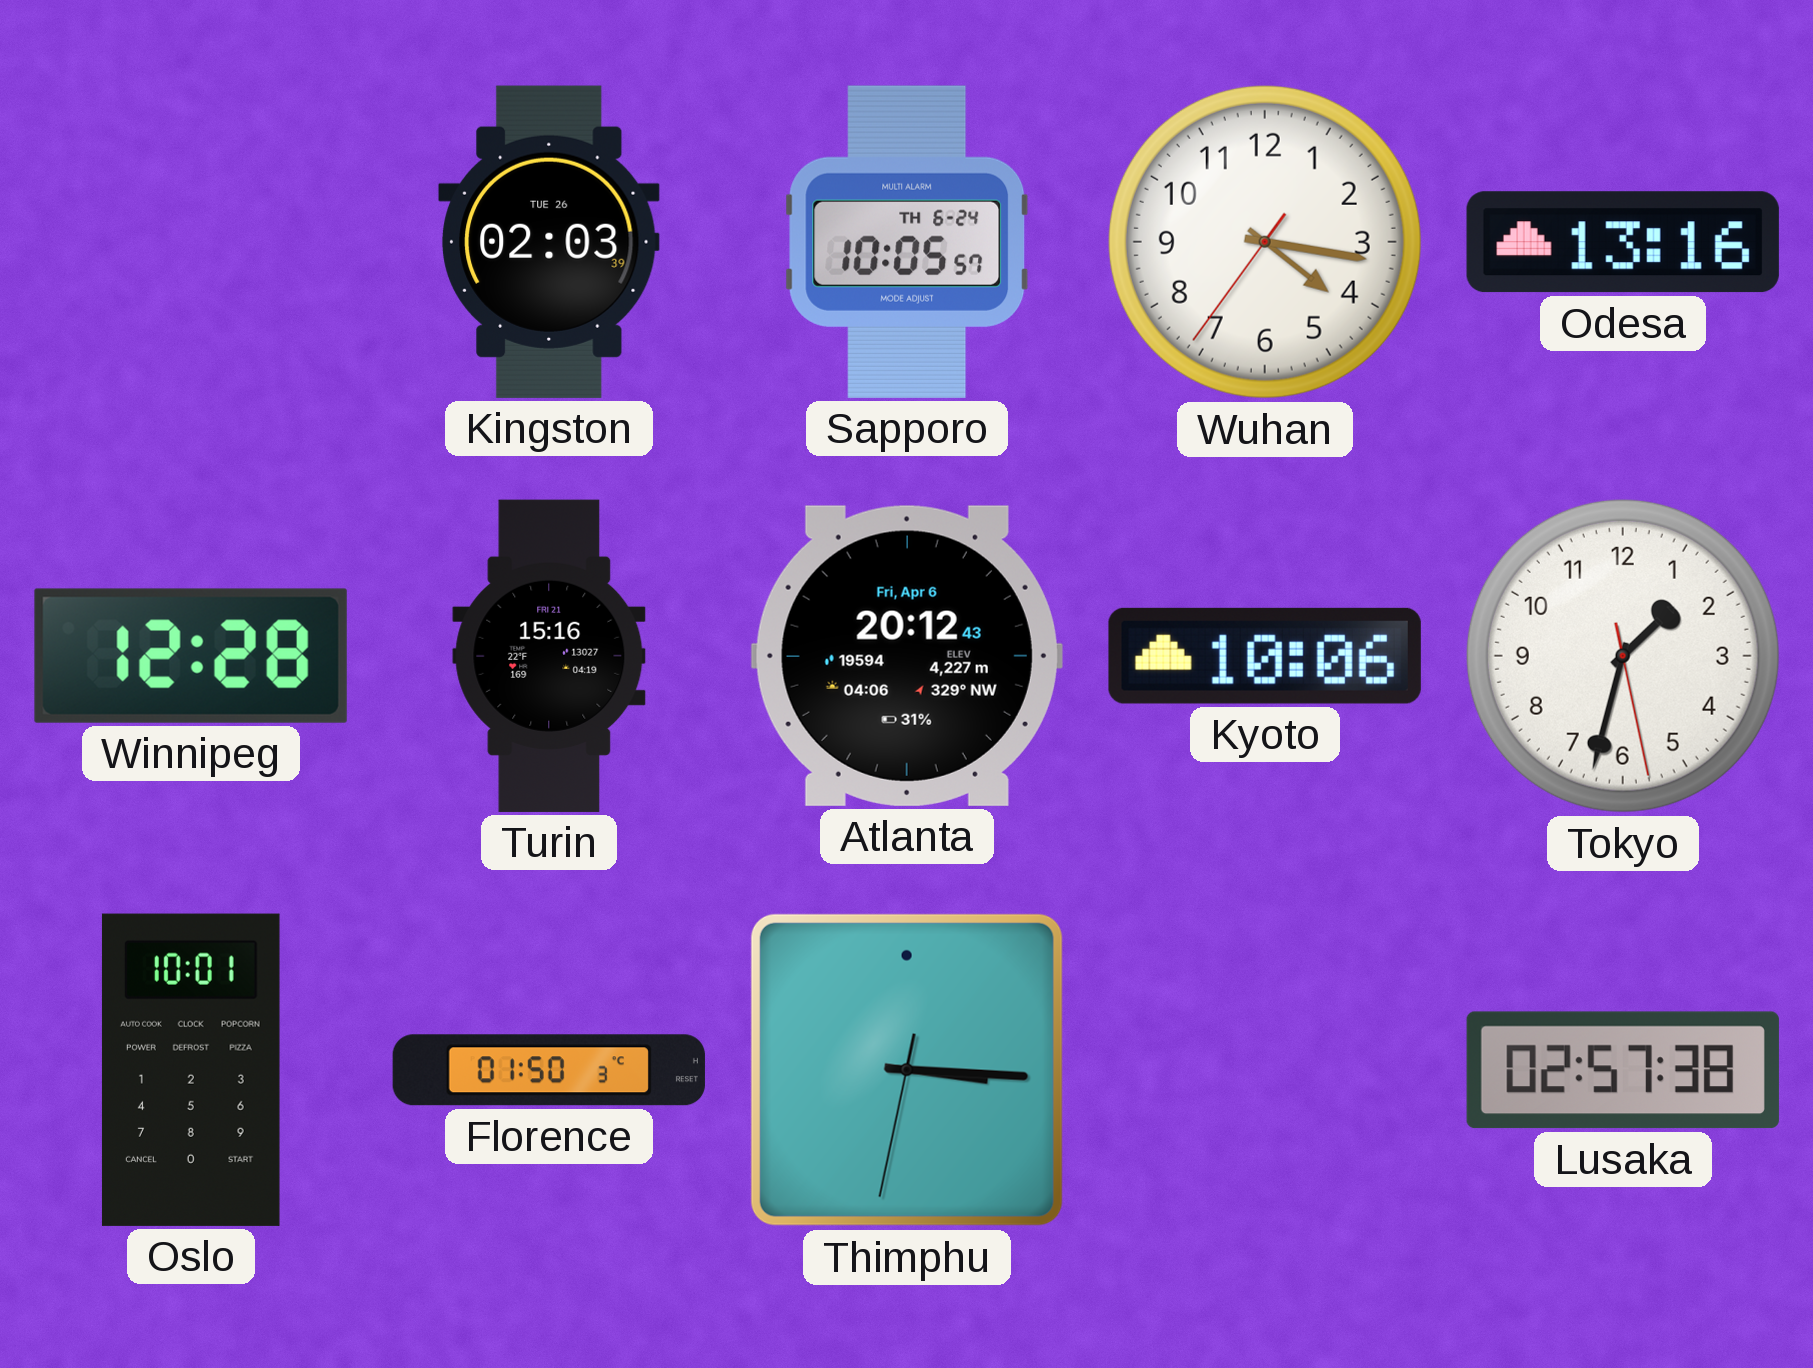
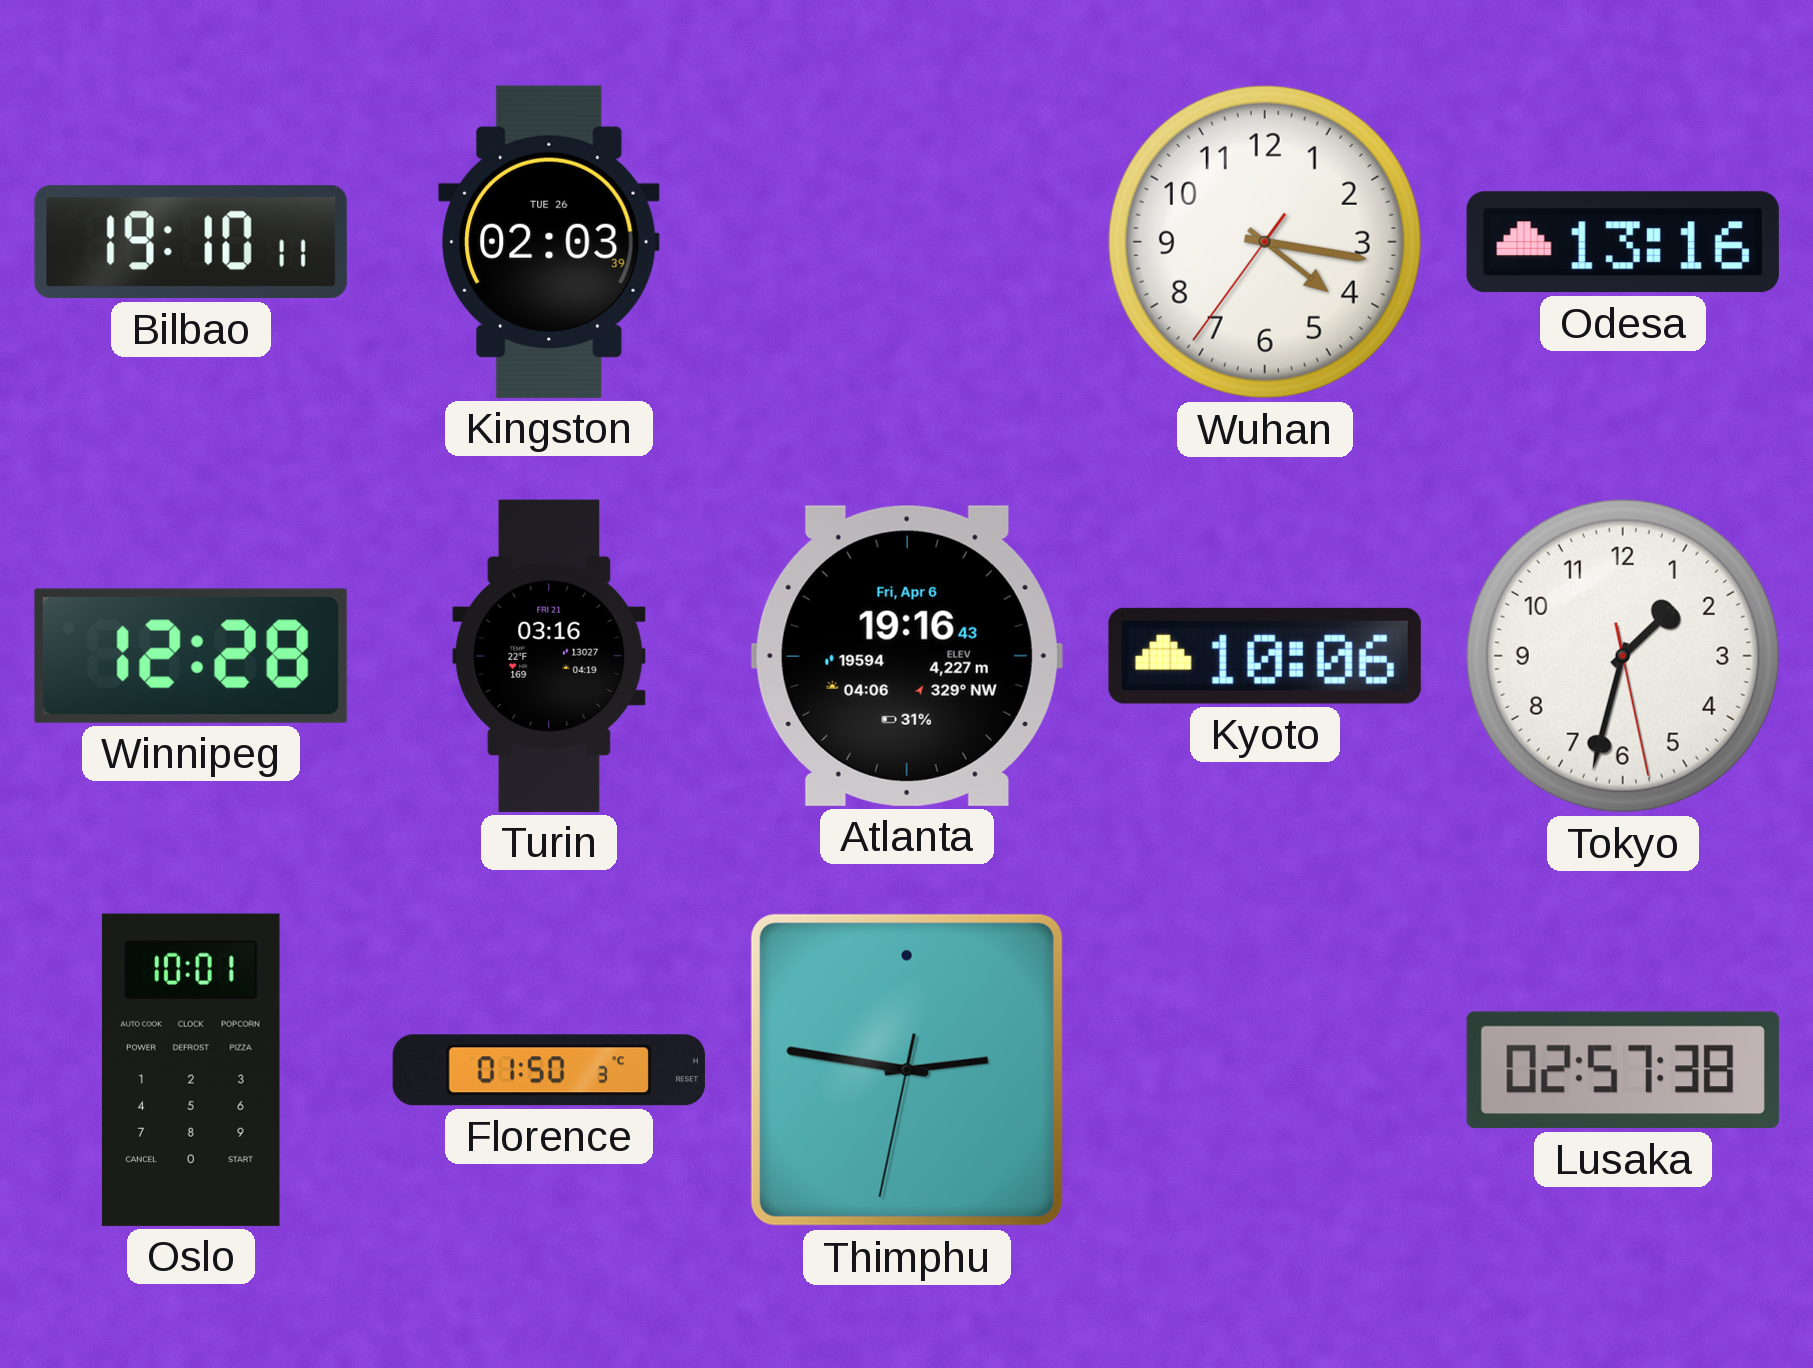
Bilbao: none -> 19:10 (191, 242)
Sapporo: 10:05 -> none (907, 242)
Turin: 15:16 -> 03:16 (549, 656)
Atlanta: 20:12 -> 19:16 (907, 656)
Thimphu: 3:15 -> 2:46 (907, 1070)
